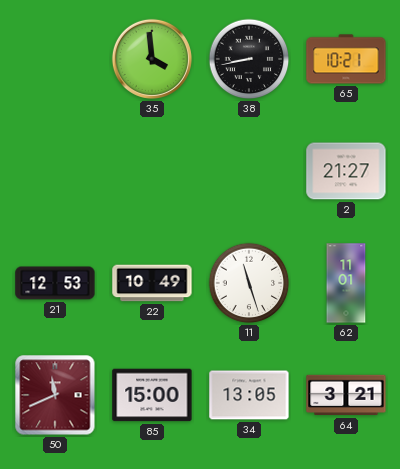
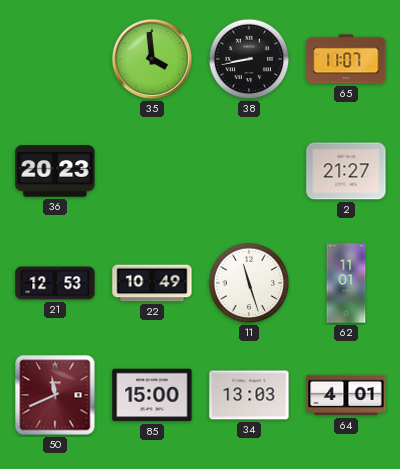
65: 10:21 -> 11:07 (346, 59)
36: none -> 20:23 (55, 171)
34: 13:05 -> 13:03 (249, 395)
64: 3:21 -> 4:01 (346, 395)
